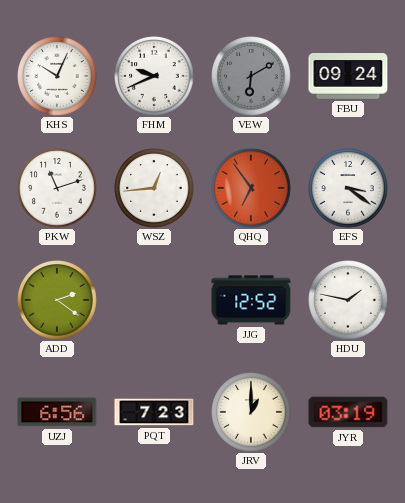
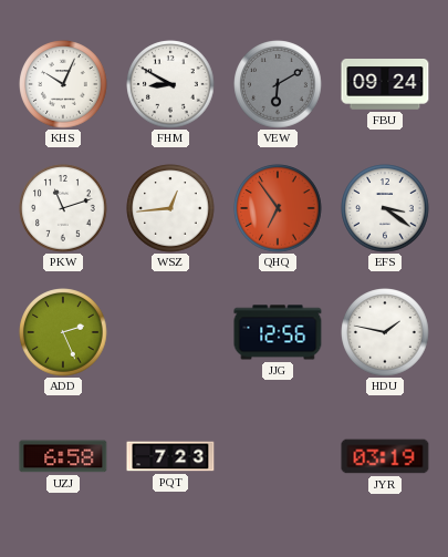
FHM: 9:41 -> 8:50 (170, 84)
ADD: 2:21 -> 2:26 (63, 332)
JJG: 12:52 -> 12:56 (278, 332)
UZJ: 6:56 -> 6:58 (63, 456)
JRV: 1:00 -> none (251, 412)
